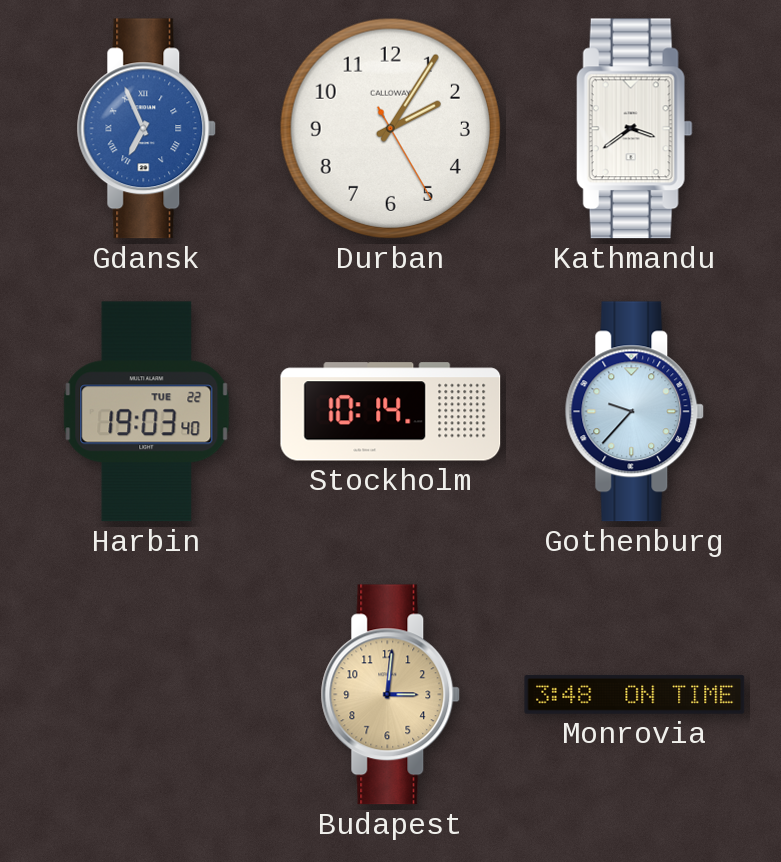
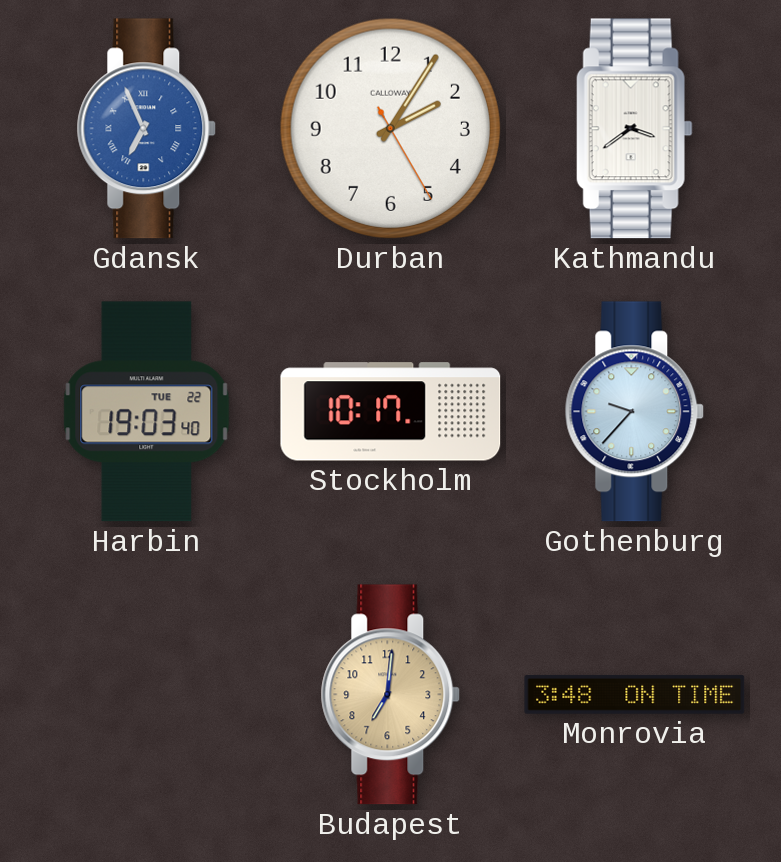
Stockholm: 10:14 -> 10:17 (391, 412)
Budapest: 3:01 -> 7:01 (391, 695)
